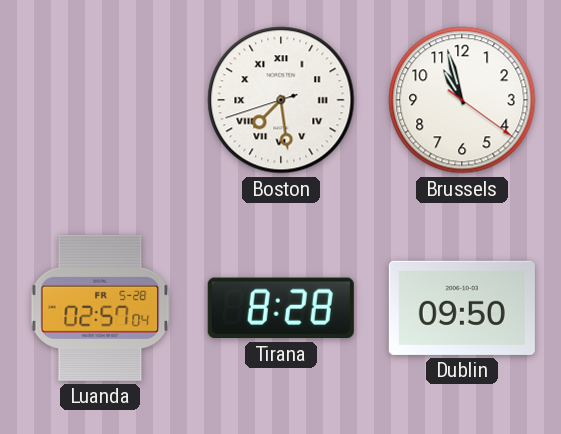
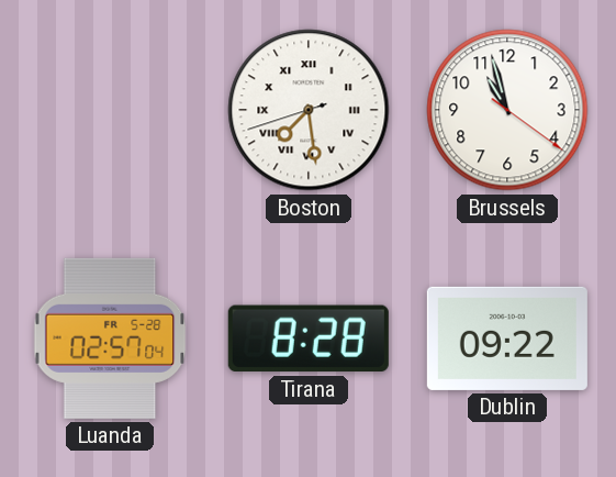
Dublin: 09:50 -> 09:22 (507, 339)
